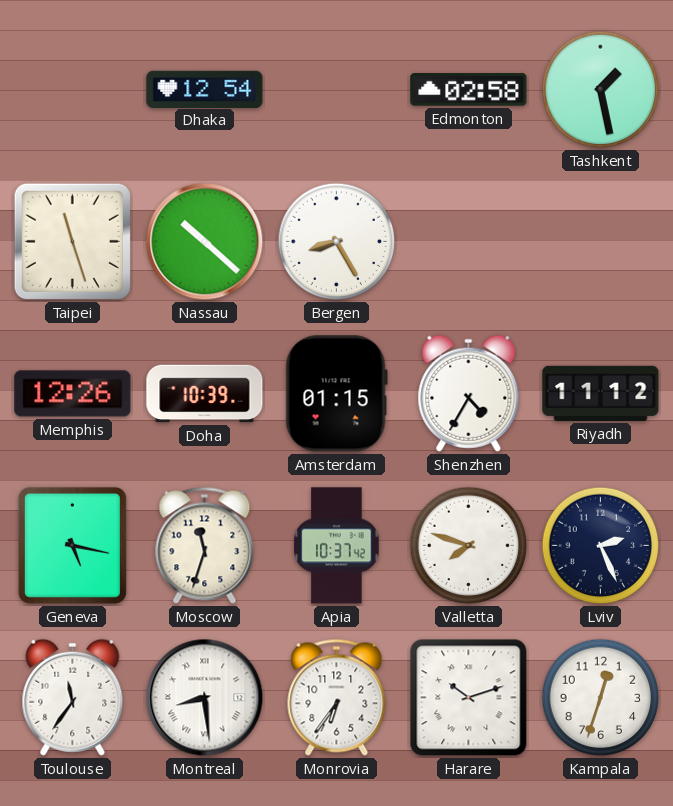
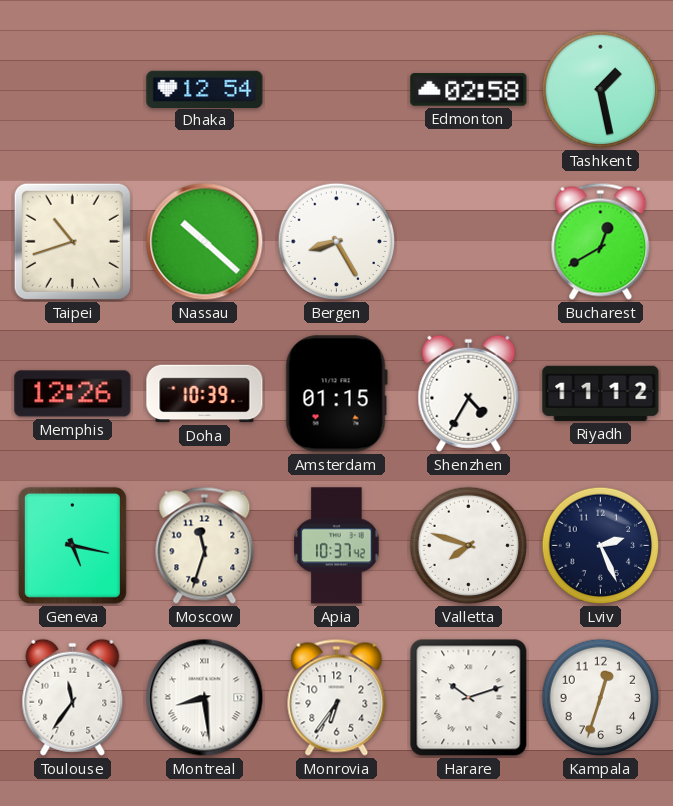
Taipei: 11:27 -> 10:42 (72, 241)
Bucharest: none -> 12:40 (601, 241)
